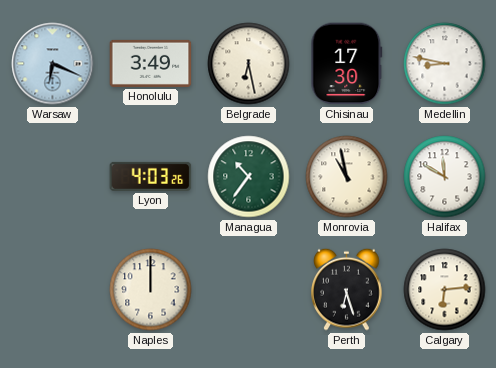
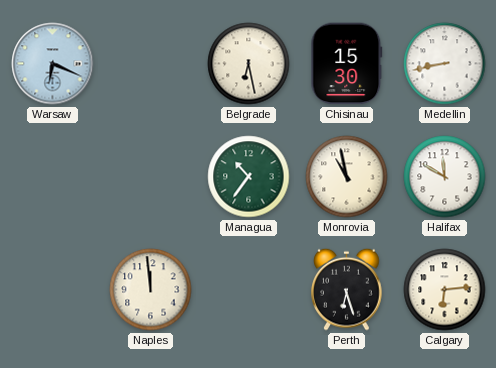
Honolulu: 3:49 -> none (151, 63)
Chisinau: 17:30 -> 15:30 (347, 64)
Medellin: 8:47 -> 8:43 (445, 64)
Lyon: 4:03 -> none (151, 176)
Naples: 12:00 -> 11:59 (151, 290)
